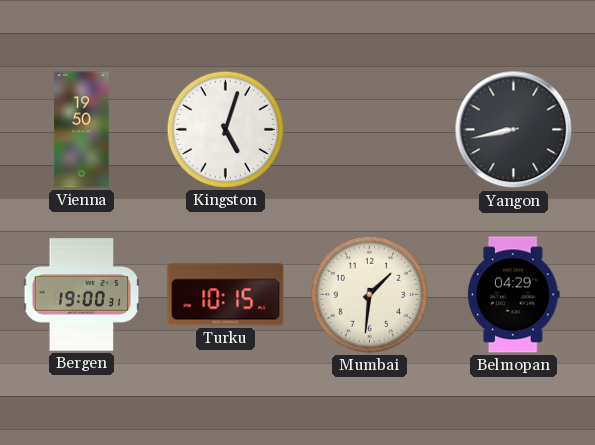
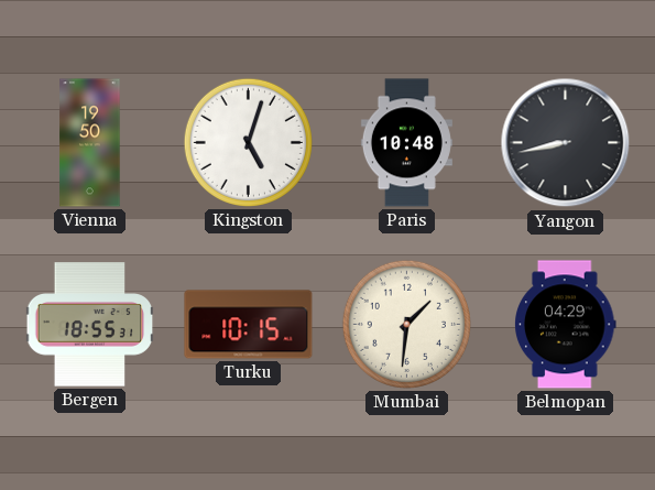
Paris: none -> 10:48 (406, 143)
Bergen: 19:00 -> 18:55 (90, 325)
